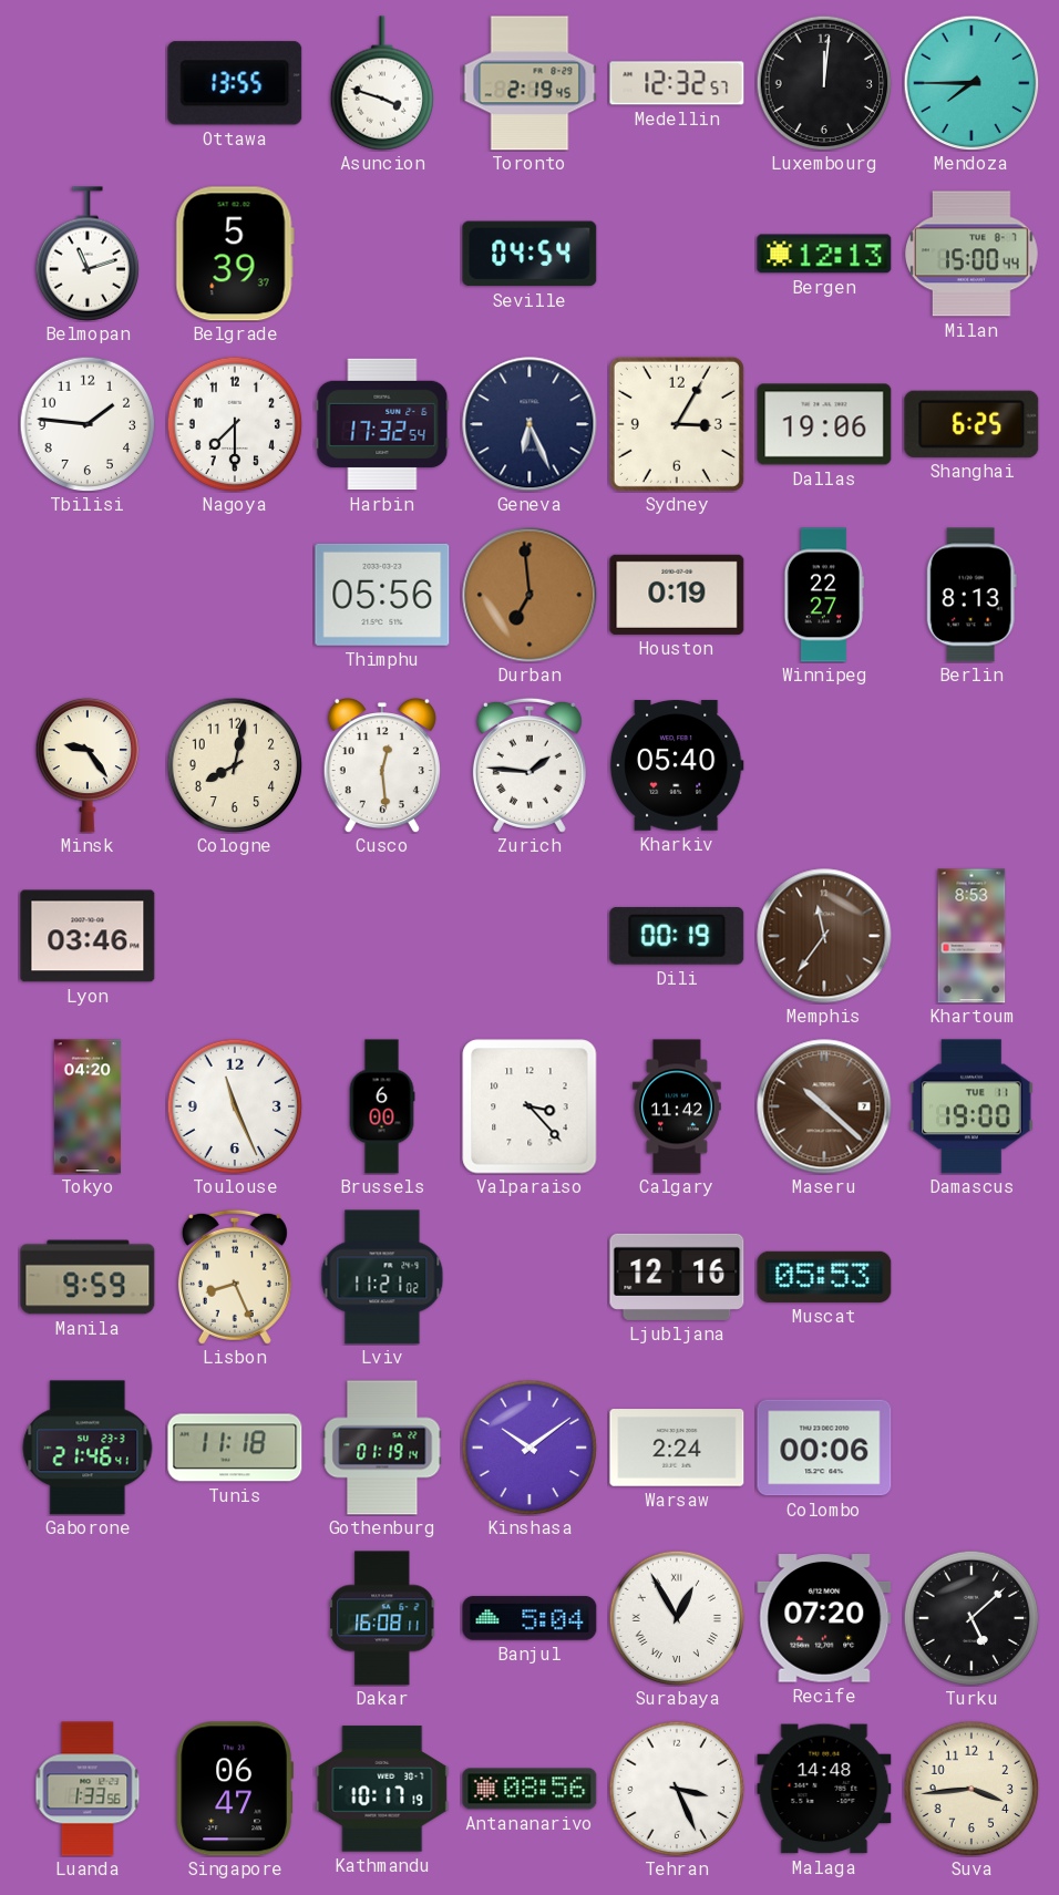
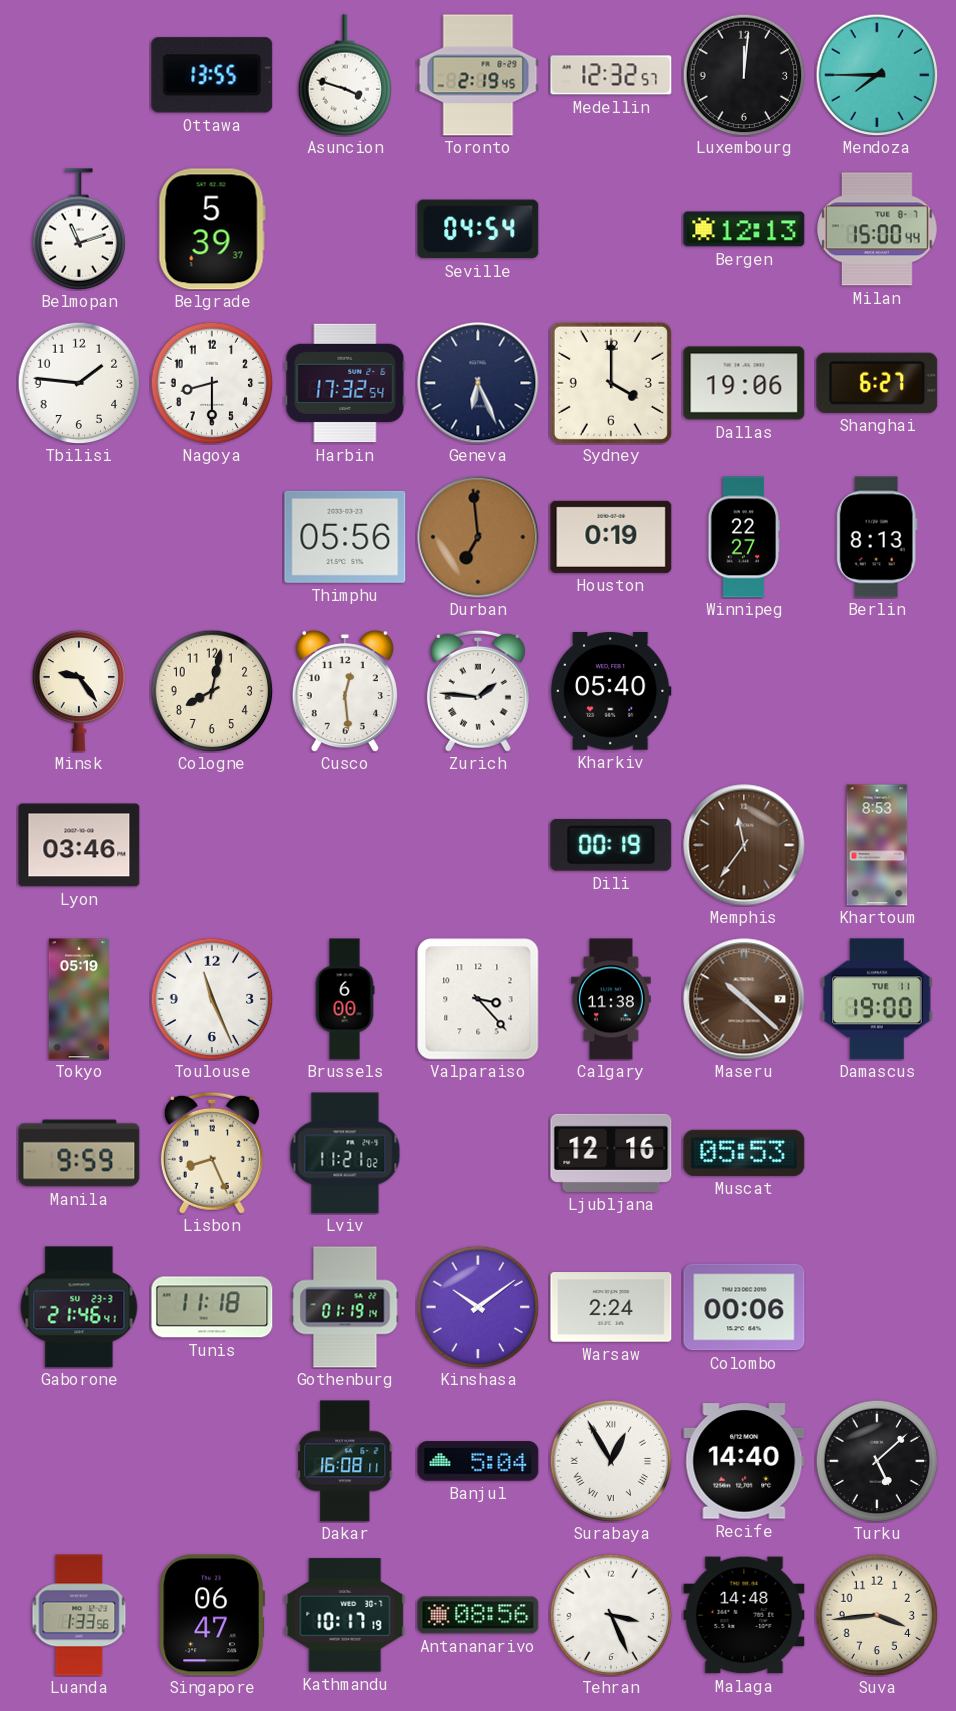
Nagoya: 7:30 -> 8:30 (212, 383)
Sydney: 3:05 -> 4:00 (611, 383)
Shanghai: 6:25 -> 6:27 (877, 383)
Tokyo: 04:20 -> 05:19 (79, 999)
Calgary: 11:42 -> 11:38 (611, 999)
Recife: 07:20 -> 14:40 (744, 1461)
